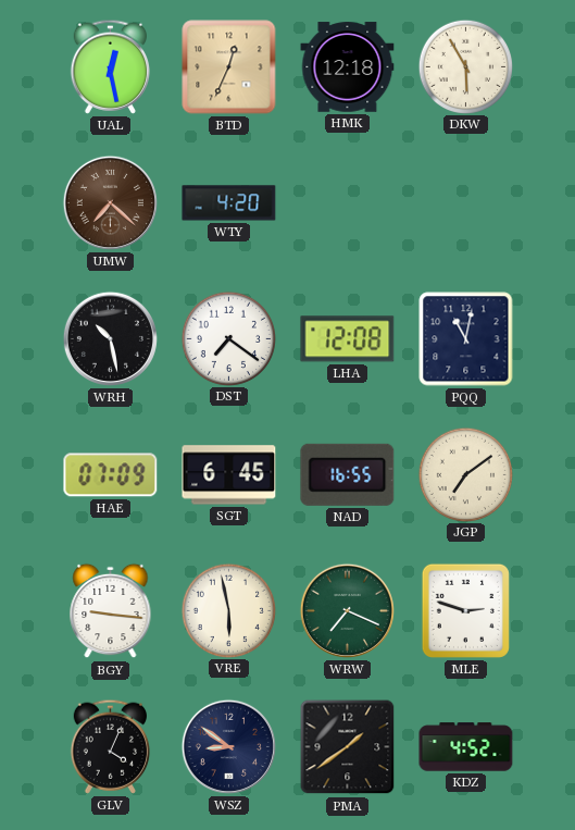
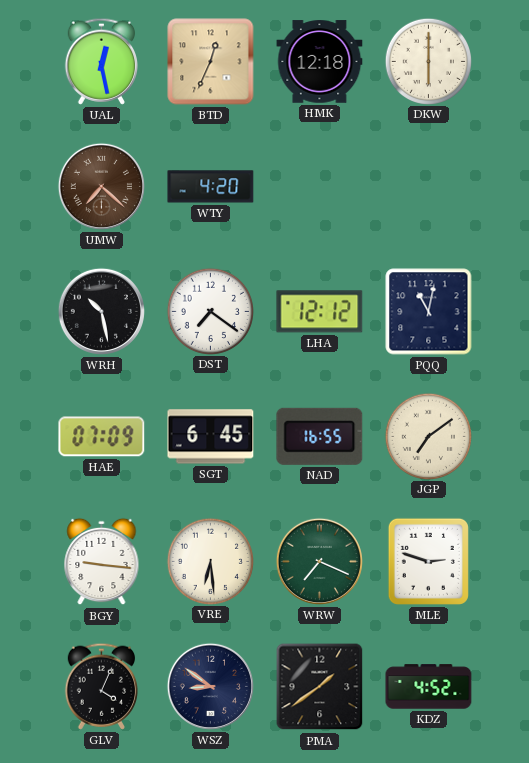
DKW: 5:55 -> 6:00 (428, 61)
LHA: 12:08 -> 12:12 (320, 312)
VRE: 5:58 -> 6:29 (210, 561)
